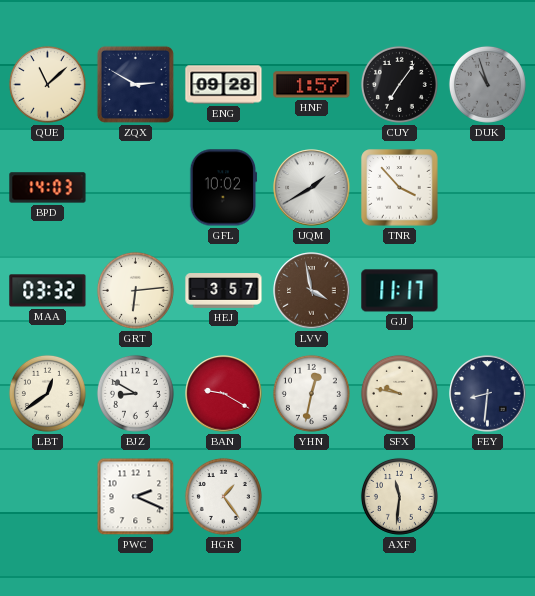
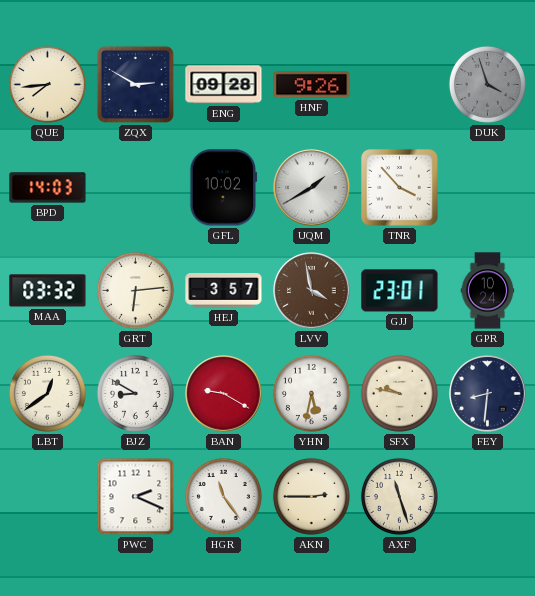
QUE: 11:08 -> 7:44 (47, 84)
HNF: 1:57 -> 9:26 (312, 85)
CUY: 7:06 -> none (399, 84)
DUK: 10:57 -> 3:57 (487, 84)
GJJ: 11:17 -> 23:01 (400, 291)
GPR: none -> 10:24 (488, 291)
YHN: 12:32 -> 5:32 (311, 393)
HGR: 1:24 -> 11:24 (223, 496)
AKN: none -> 2:45 (311, 496)
AXF: 11:31 -> 11:27 (399, 496)
